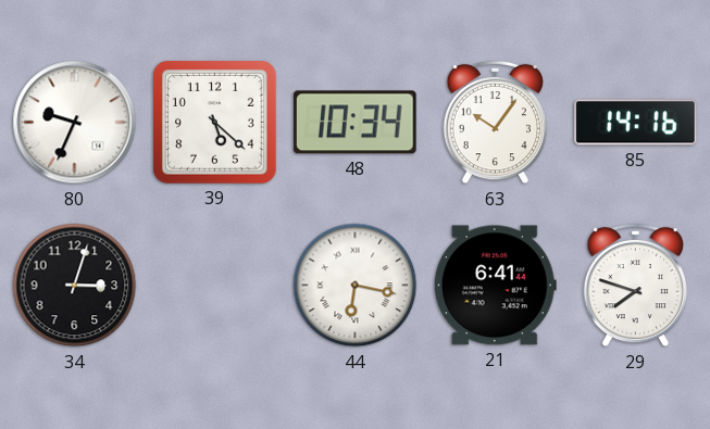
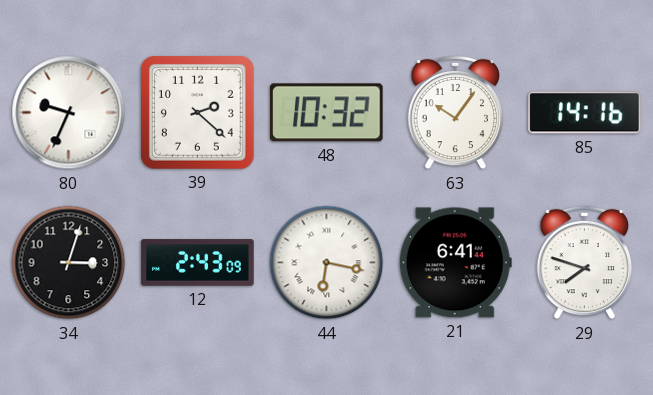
39: 5:22 -> 2:22 (198, 113)
48: 10:34 -> 10:32 (327, 113)
12: none -> 2:43 (198, 263)
